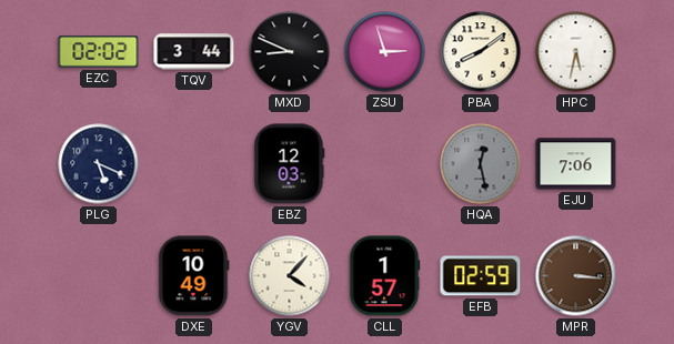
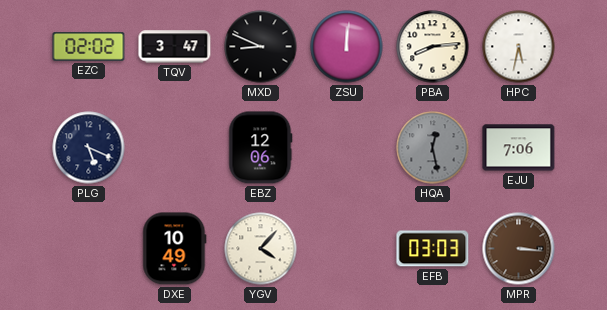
TQV: 3:44 -> 3:47 (175, 47)
ZSU: 2:57 -> 12:01 (347, 47)
PBA: 8:09 -> 8:14 (433, 47)
EBZ: 12:03 -> 12:06 (261, 148)
CLL: 1:57 -> none (384, 276)
EFB: 02:59 -> 03:03 (433, 249)
